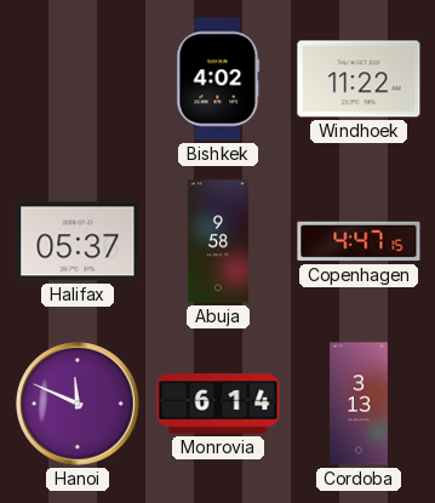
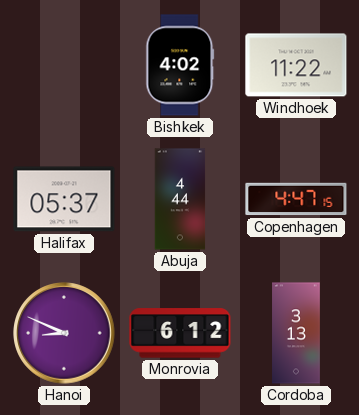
Abuja: 9:58 -> 4:44 (180, 199)
Hanoi: 11:49 -> 8:49 (64, 333)
Monrovia: 6:14 -> 6:12 (180, 333)
